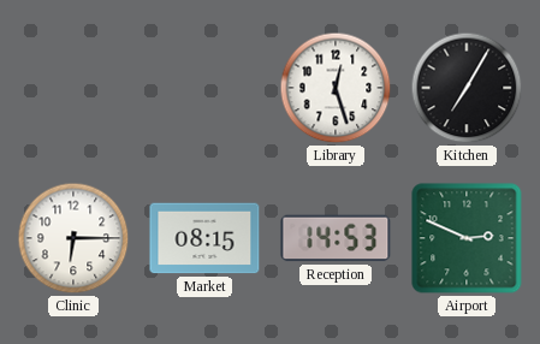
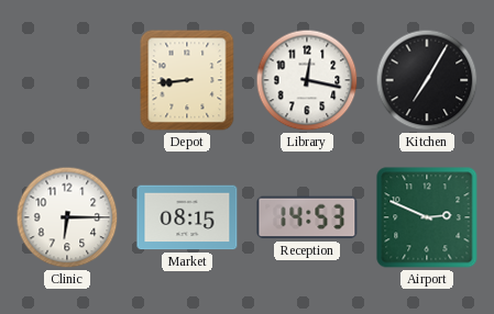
Depot: none -> 8:44 (187, 80)
Library: 12:27 -> 12:17 (307, 80)
